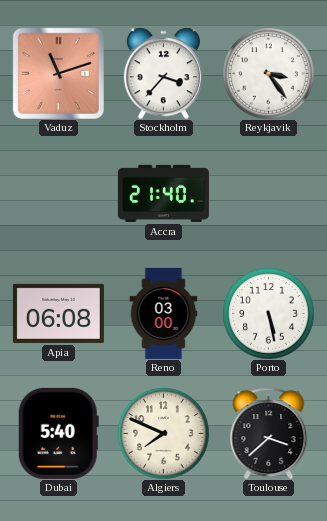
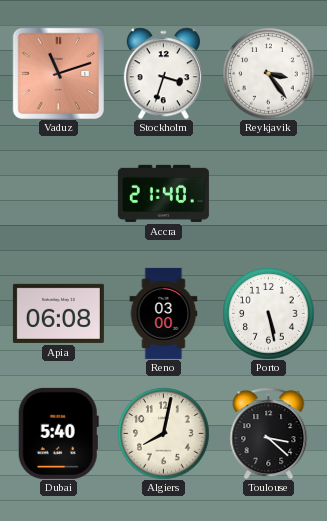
Stockholm: 3:37 -> 3:33 (163, 73)
Algiers: 7:49 -> 8:02 (163, 433)
Toulouse: 3:38 -> 3:22 (269, 433)
